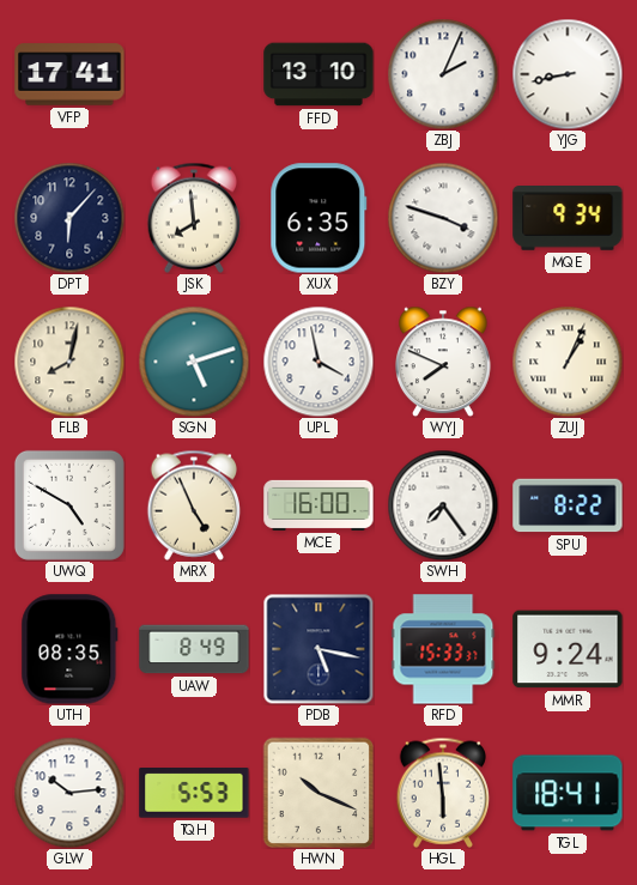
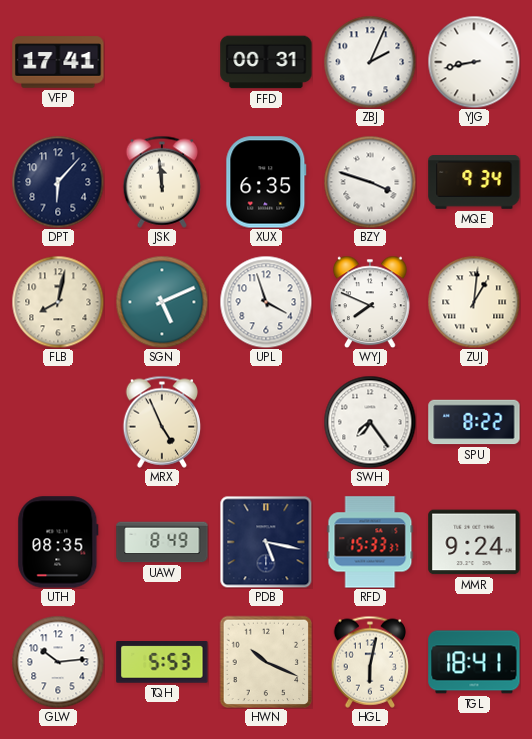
FFD: 13:10 -> 00:31 (266, 62)
JSK: 7:59 -> 11:59 (162, 182)
SGN: 5:12 -> 5:11 (162, 302)
UPL: 3:58 -> 3:57 (266, 302)
ZUJ: 1:04 -> 1:01 (474, 302)
UWQ: 4:50 -> none (69, 505)
MCE: 16:00 -> none (318, 505)
HGL: 5:59 -> 6:02 (370, 662)
